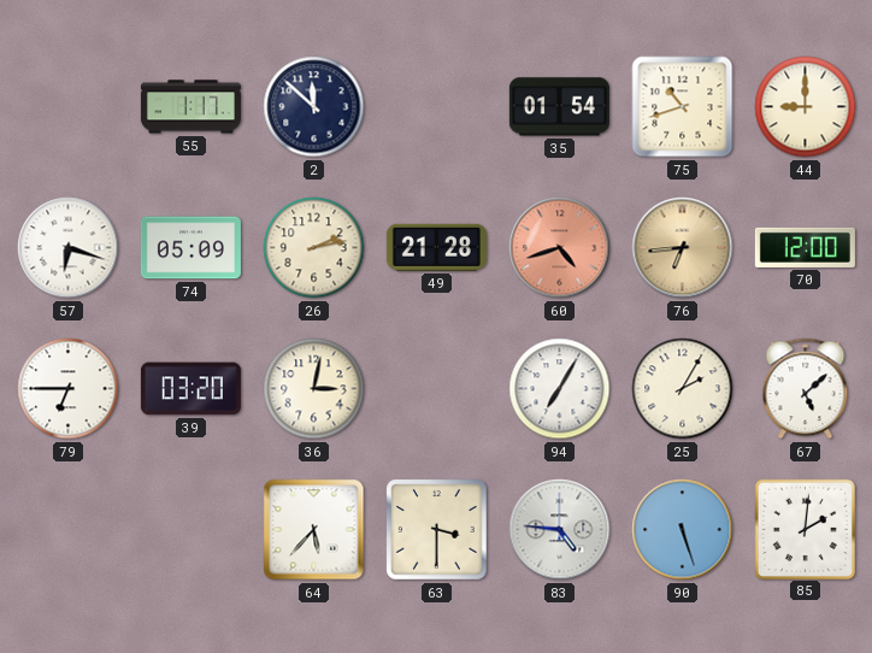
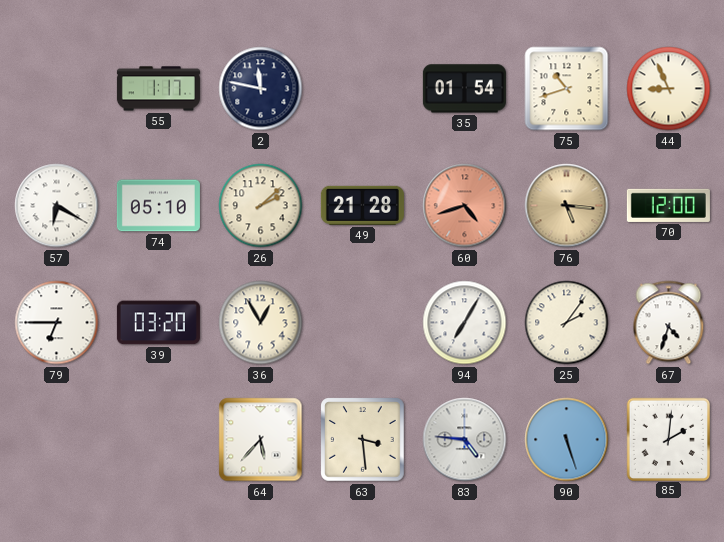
2: 11:52 -> 11:47 (261, 89)
44: 9:00 -> 8:56 (669, 89)
57: 6:18 -> 6:20 (57, 206)
74: 05:09 -> 05:10 (158, 206)
26: 2:13 -> 2:08 (261, 206)
76: 6:44 -> 5:16 (567, 206)
36: 3:02 -> 12:55 (261, 323)
25: 2:05 -> 2:06 (567, 323)
67: 5:08 -> 4:33 (669, 323)
63: 3:30 -> 3:29 (363, 440)
